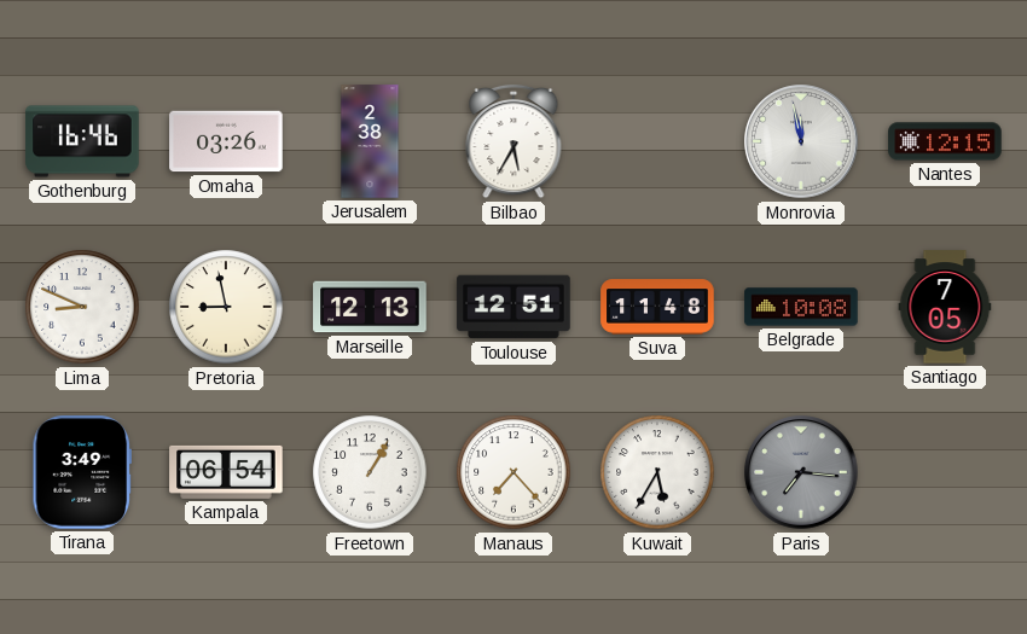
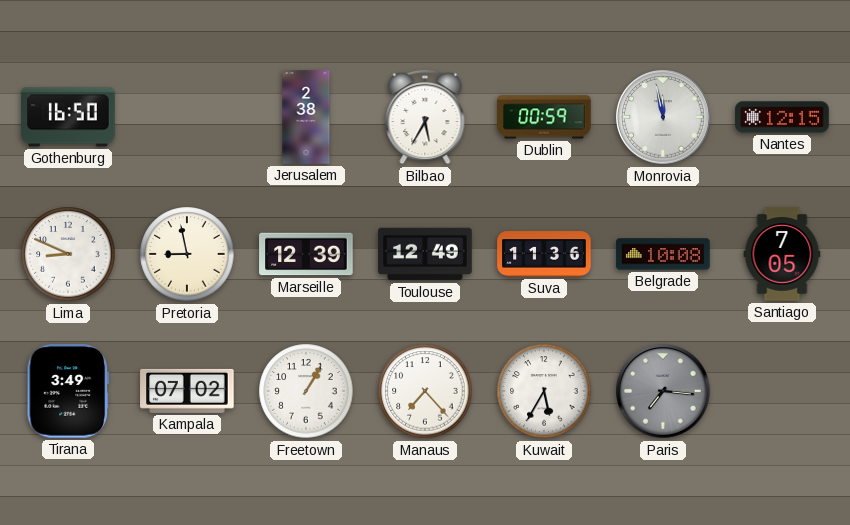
Gothenburg: 16:46 -> 16:50 (68, 117)
Omaha: 03:26 -> none (226, 141)
Dublin: none -> 00:59 (544, 117)
Marseille: 12:13 -> 12:39 (306, 254)
Toulouse: 12:51 -> 12:49 (425, 254)
Suva: 11:48 -> 11:36 (544, 254)
Kampala: 06:54 -> 07:02 (187, 391)
